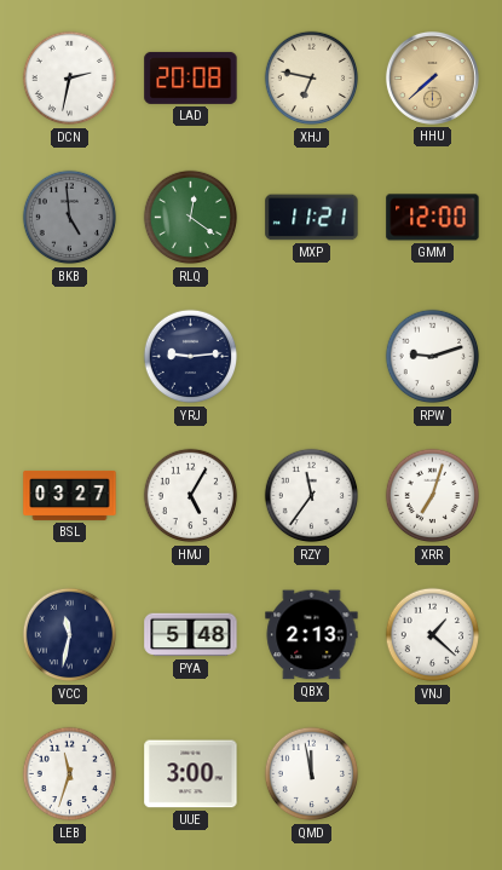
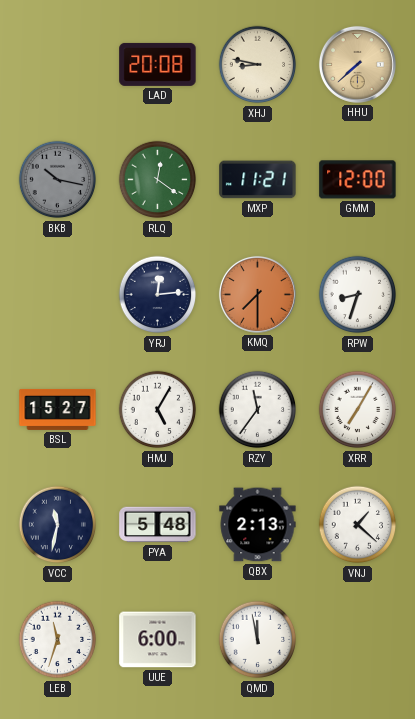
DCN: 2:32 -> none (70, 79)
XHJ: 6:47 -> 8:47 (258, 65)
BKB: 4:59 -> 10:17 (58, 180)
YRJ: 9:14 -> 12:14 (158, 295)
KMQ: none -> 7:30 (257, 294)
RPW: 9:12 -> 8:33 (358, 295)
BSL: 03:27 -> 15:27 (58, 409)
XRR: 7:03 -> 7:05 (358, 410)
UUE: 3:00 -> 6:00 (158, 640)
